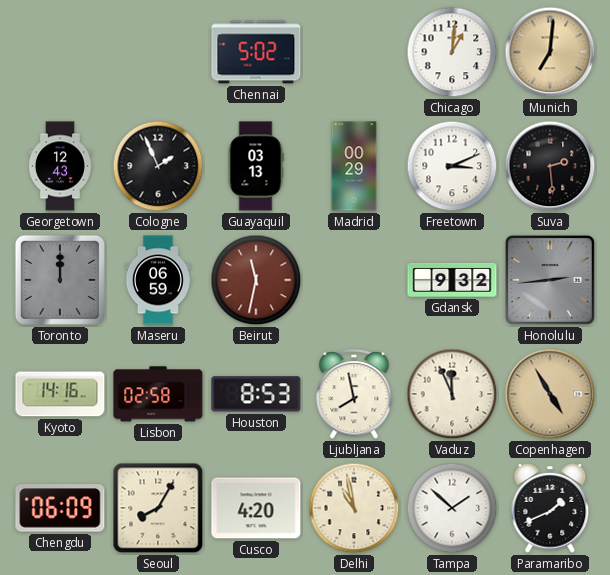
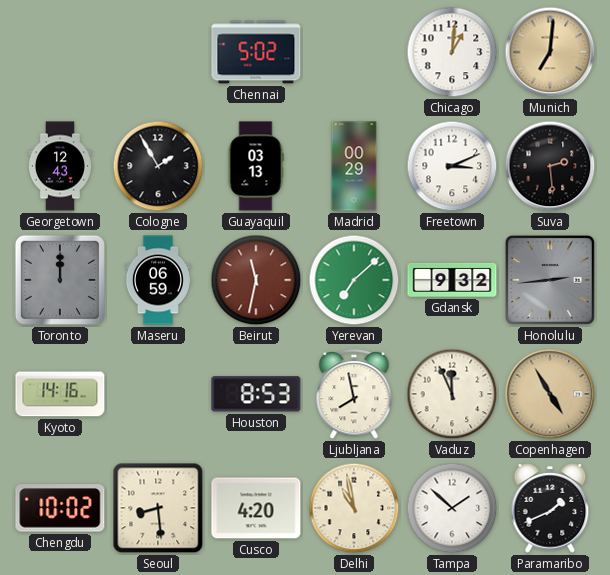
Cologne: 1:56 -> 1:55 (158, 166)
Yerevan: none -> 7:08 (354, 280)
Lisbon: 02:58 -> none (158, 394)
Chengdu: 06:09 -> 10:02 (60, 508)
Seoul: 8:05 -> 8:29 (158, 508)
